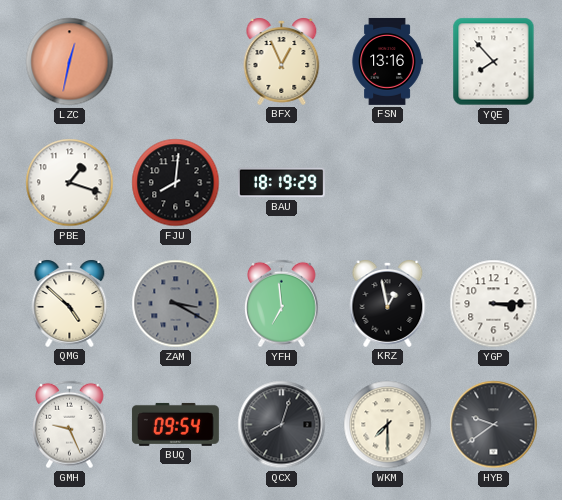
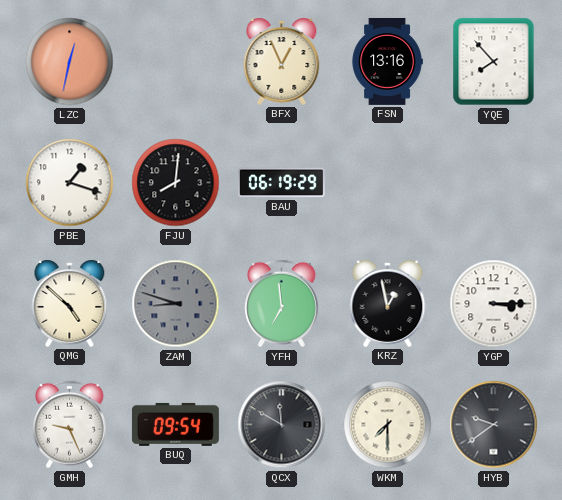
BAU: 18:19 -> 06:19 (281, 183)
ZAM: 3:20 -> 8:48 (176, 304)
QCX: 8:03 -> 11:50 (282, 425)
